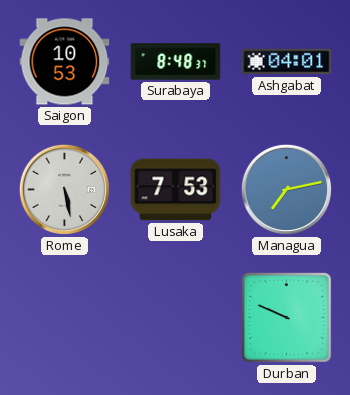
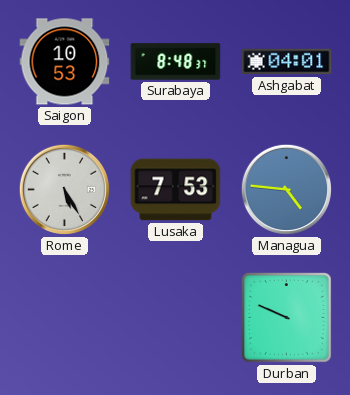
Rome: 5:28 -> 5:25 (64, 189)
Managua: 7:13 -> 4:46 (286, 189)
